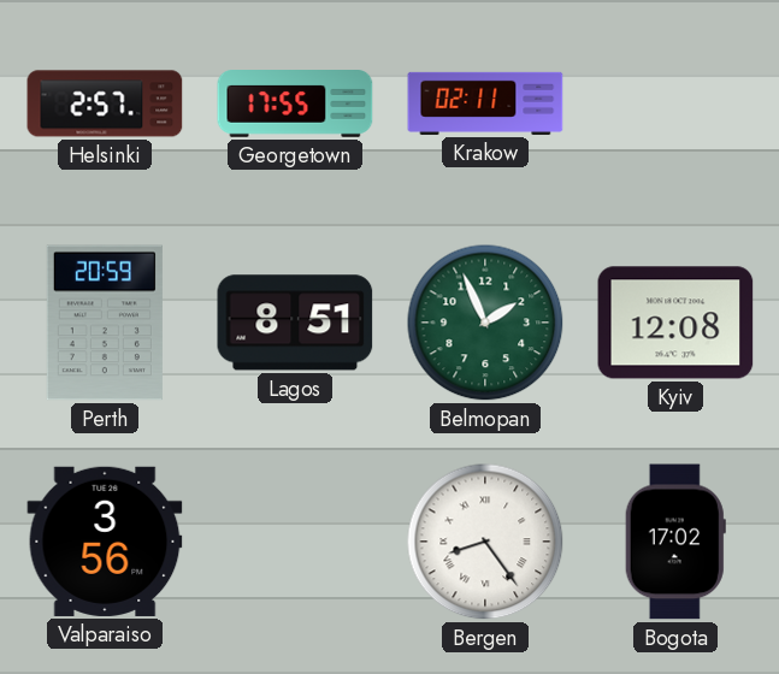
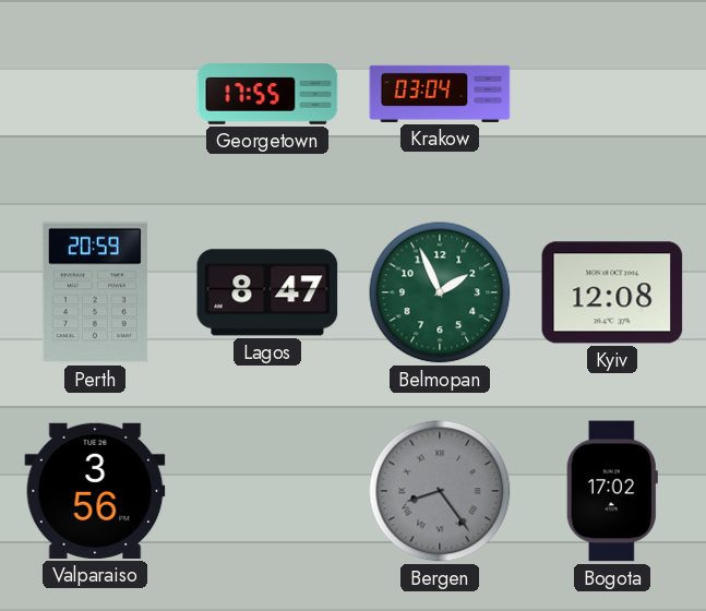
Helsinki: 2:57 -> none (105, 104)
Krakow: 02:11 -> 03:04 (440, 94)
Lagos: 8:51 -> 8:47 (267, 292)
Bergen dial: white -> grey (440, 491)
